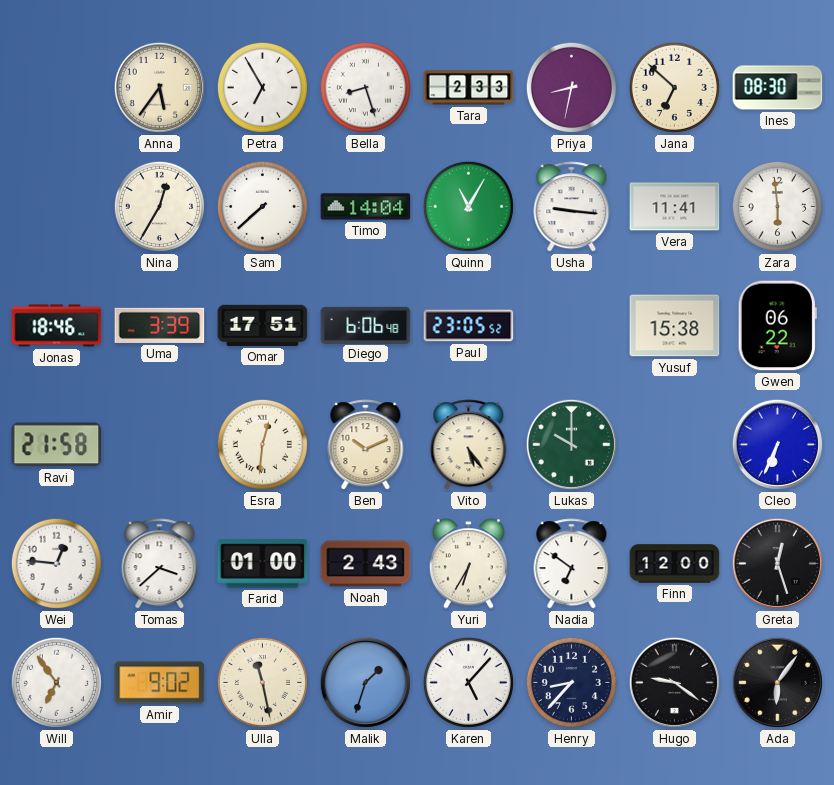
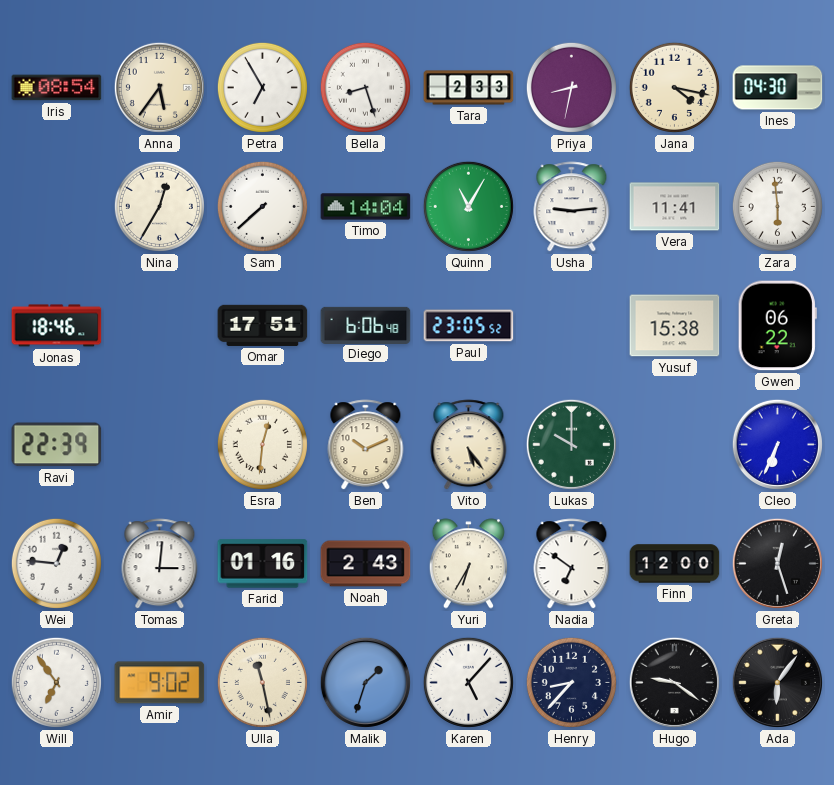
Iris: none -> 08:54 (57, 88)
Jana: 6:52 -> 4:17 (674, 87)
Ines: 08:30 -> 04:30 (778, 88)
Usha: 9:16 -> 9:14 (572, 207)
Uma: 3:39 -> none (160, 325)
Ravi: 21:58 -> 22:39 (57, 445)
Tomas: 3:38 -> 3:01 (160, 564)
Farid: 01:00 -> 01:16 (263, 564)
